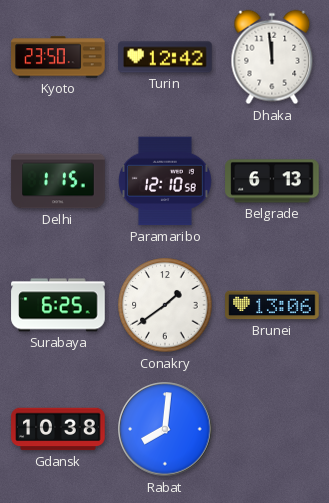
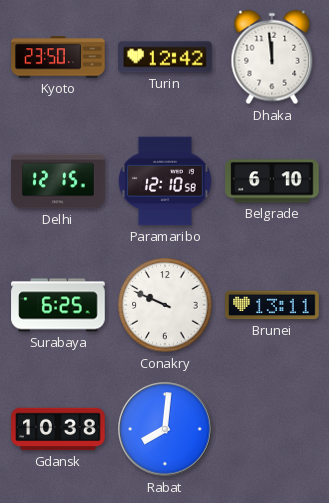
Delhi: 1:15 -> 12:15 (58, 181)
Belgrade: 6:13 -> 6:10 (272, 181)
Conakry: 1:39 -> 9:49 (165, 305)
Brunei: 13:06 -> 13:11 (272, 305)
